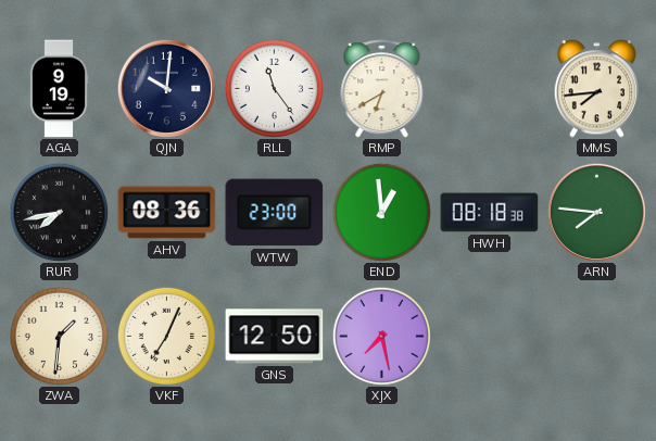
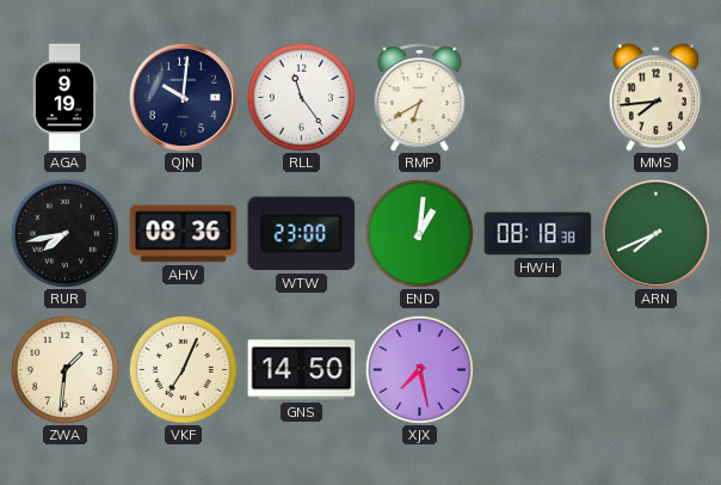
END: 12:59 -> 1:01 (419, 233)
ARN: 7:46 -> 7:41 (655, 233)
GNS: 12:50 -> 14:50 (302, 370)
